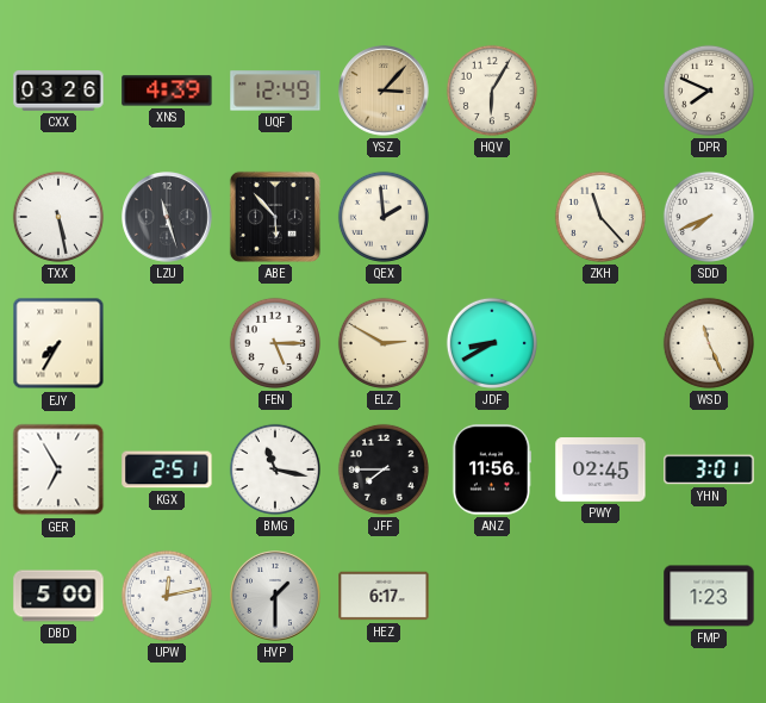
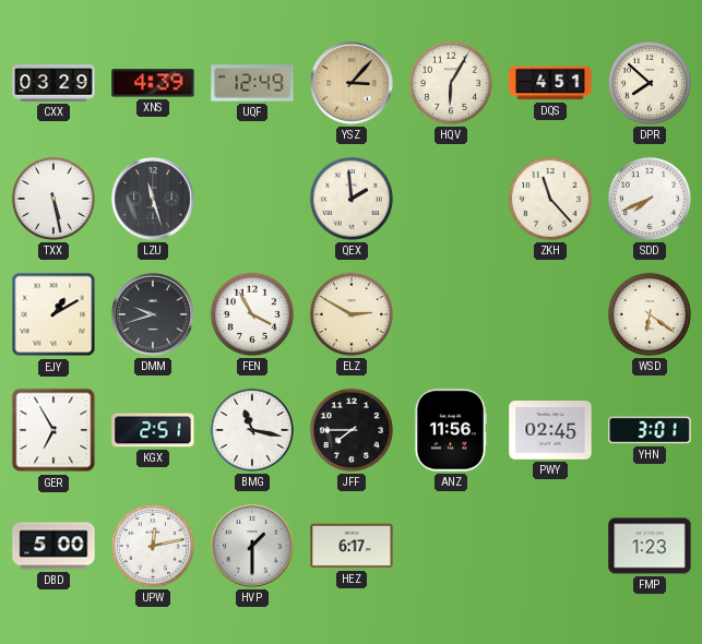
CXX: 03:26 -> 03:29 (53, 84)
DQS: none -> 4:51 (550, 83)
DPR: 7:49 -> 7:52 (650, 83)
ABE: 5:53 -> none (275, 217)
EJY: 7:35 -> 1:10 (53, 314)
DMM: none -> 9:42 (153, 314)
FEN: 5:15 -> 3:55 (252, 314)
JDF: 8:40 -> none (492, 343)
WSD: 11:26 -> 6:21 (650, 314)
